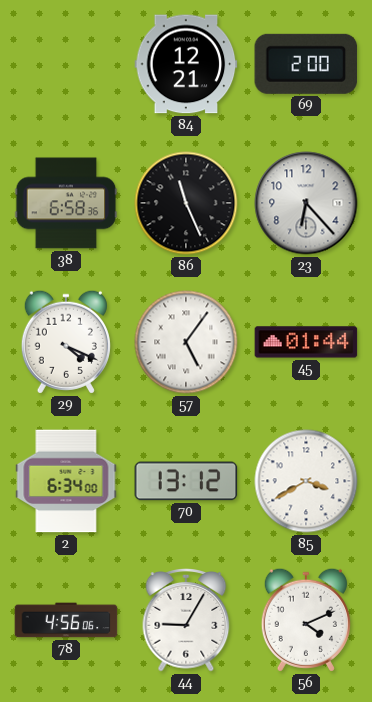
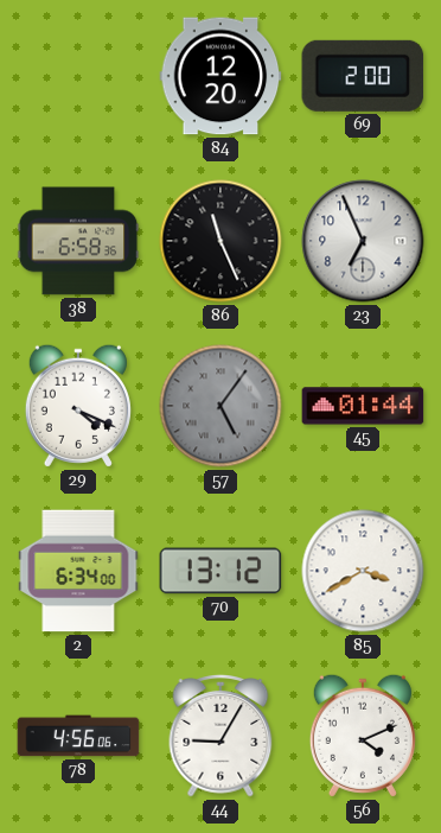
84: 12:21 -> 12:20 (220, 76)
23: 6:23 -> 6:56 (363, 241)
57 dial: white -> grey (220, 406)
